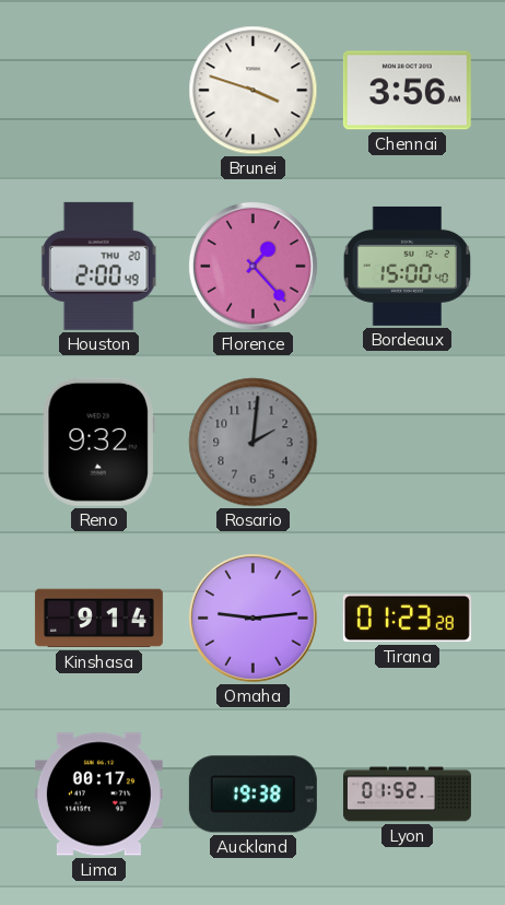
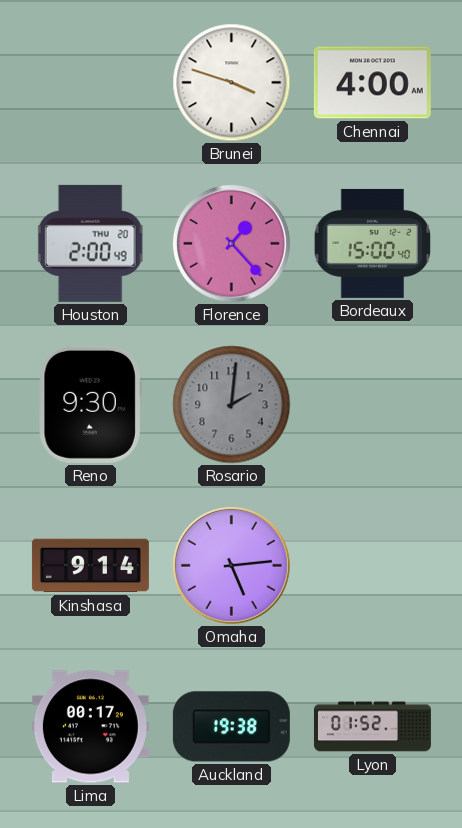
Chennai: 3:56 -> 4:00 (372, 83)
Reno: 9:32 -> 9:30 (90, 404)
Omaha: 9:14 -> 5:14 (231, 565)
Tirana: 01:23 -> none (407, 619)
